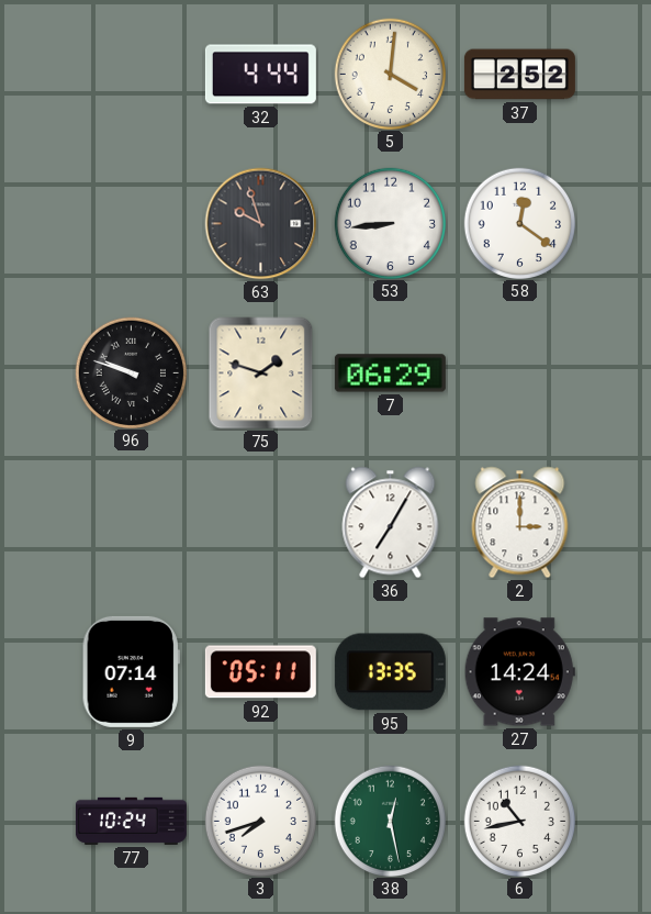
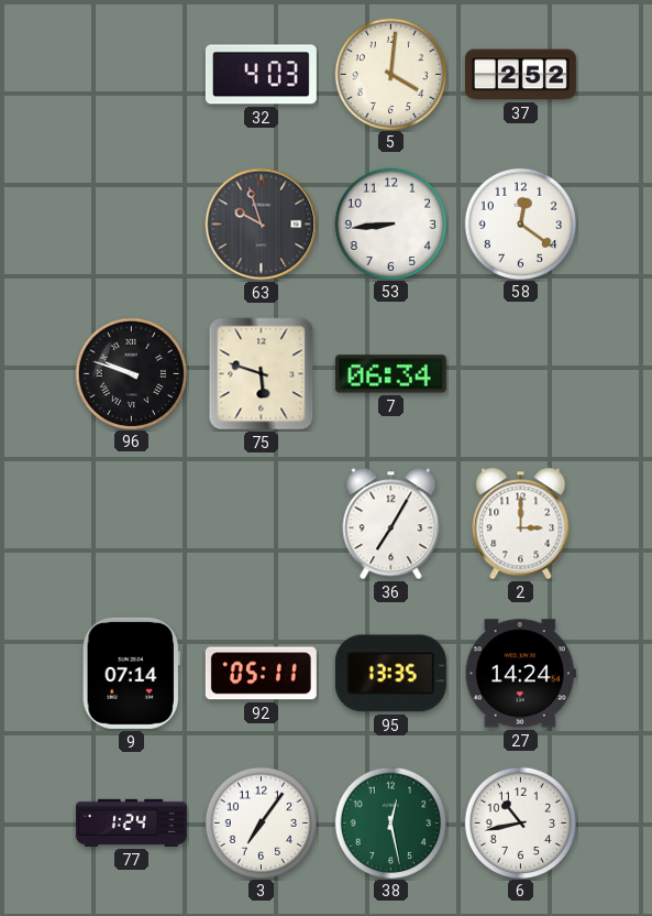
32: 4:44 -> 4:03 (261, 75)
75: 1:48 -> 5:48 (262, 374)
7: 06:29 -> 06:34 (390, 374)
77: 10:24 -> 1:24 (131, 822)
3: 7:42 -> 7:06 (261, 822)
